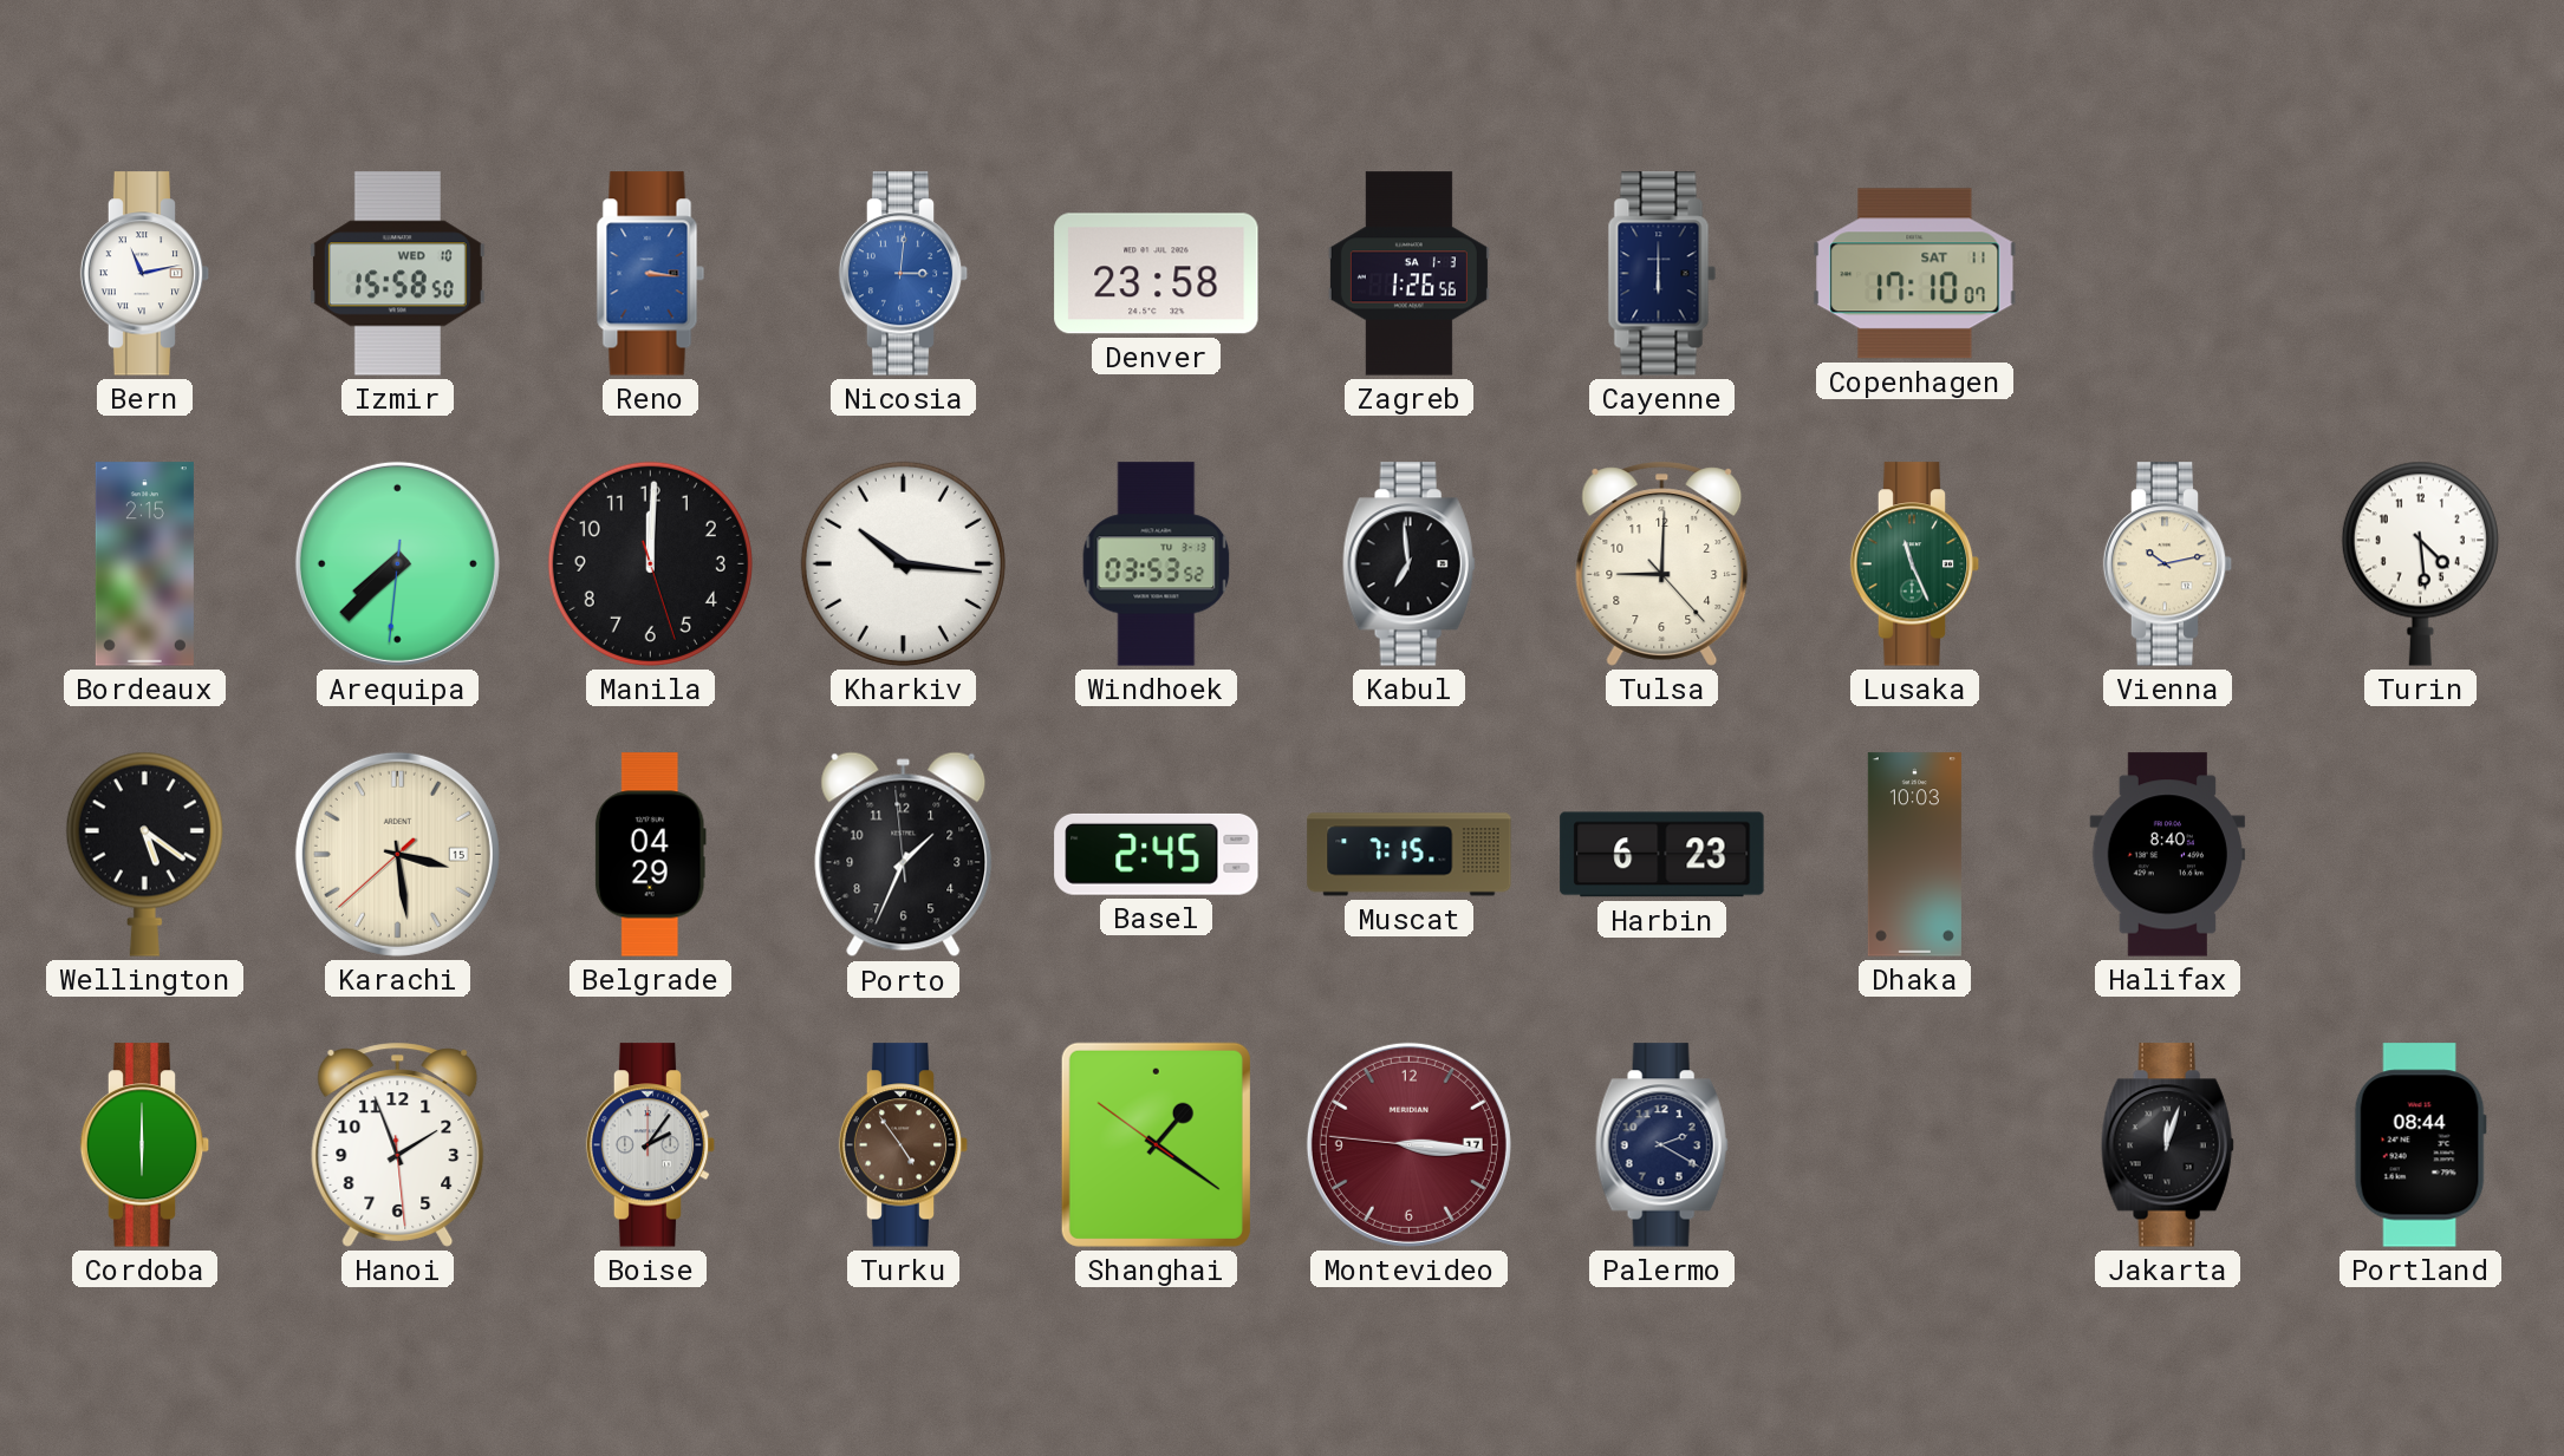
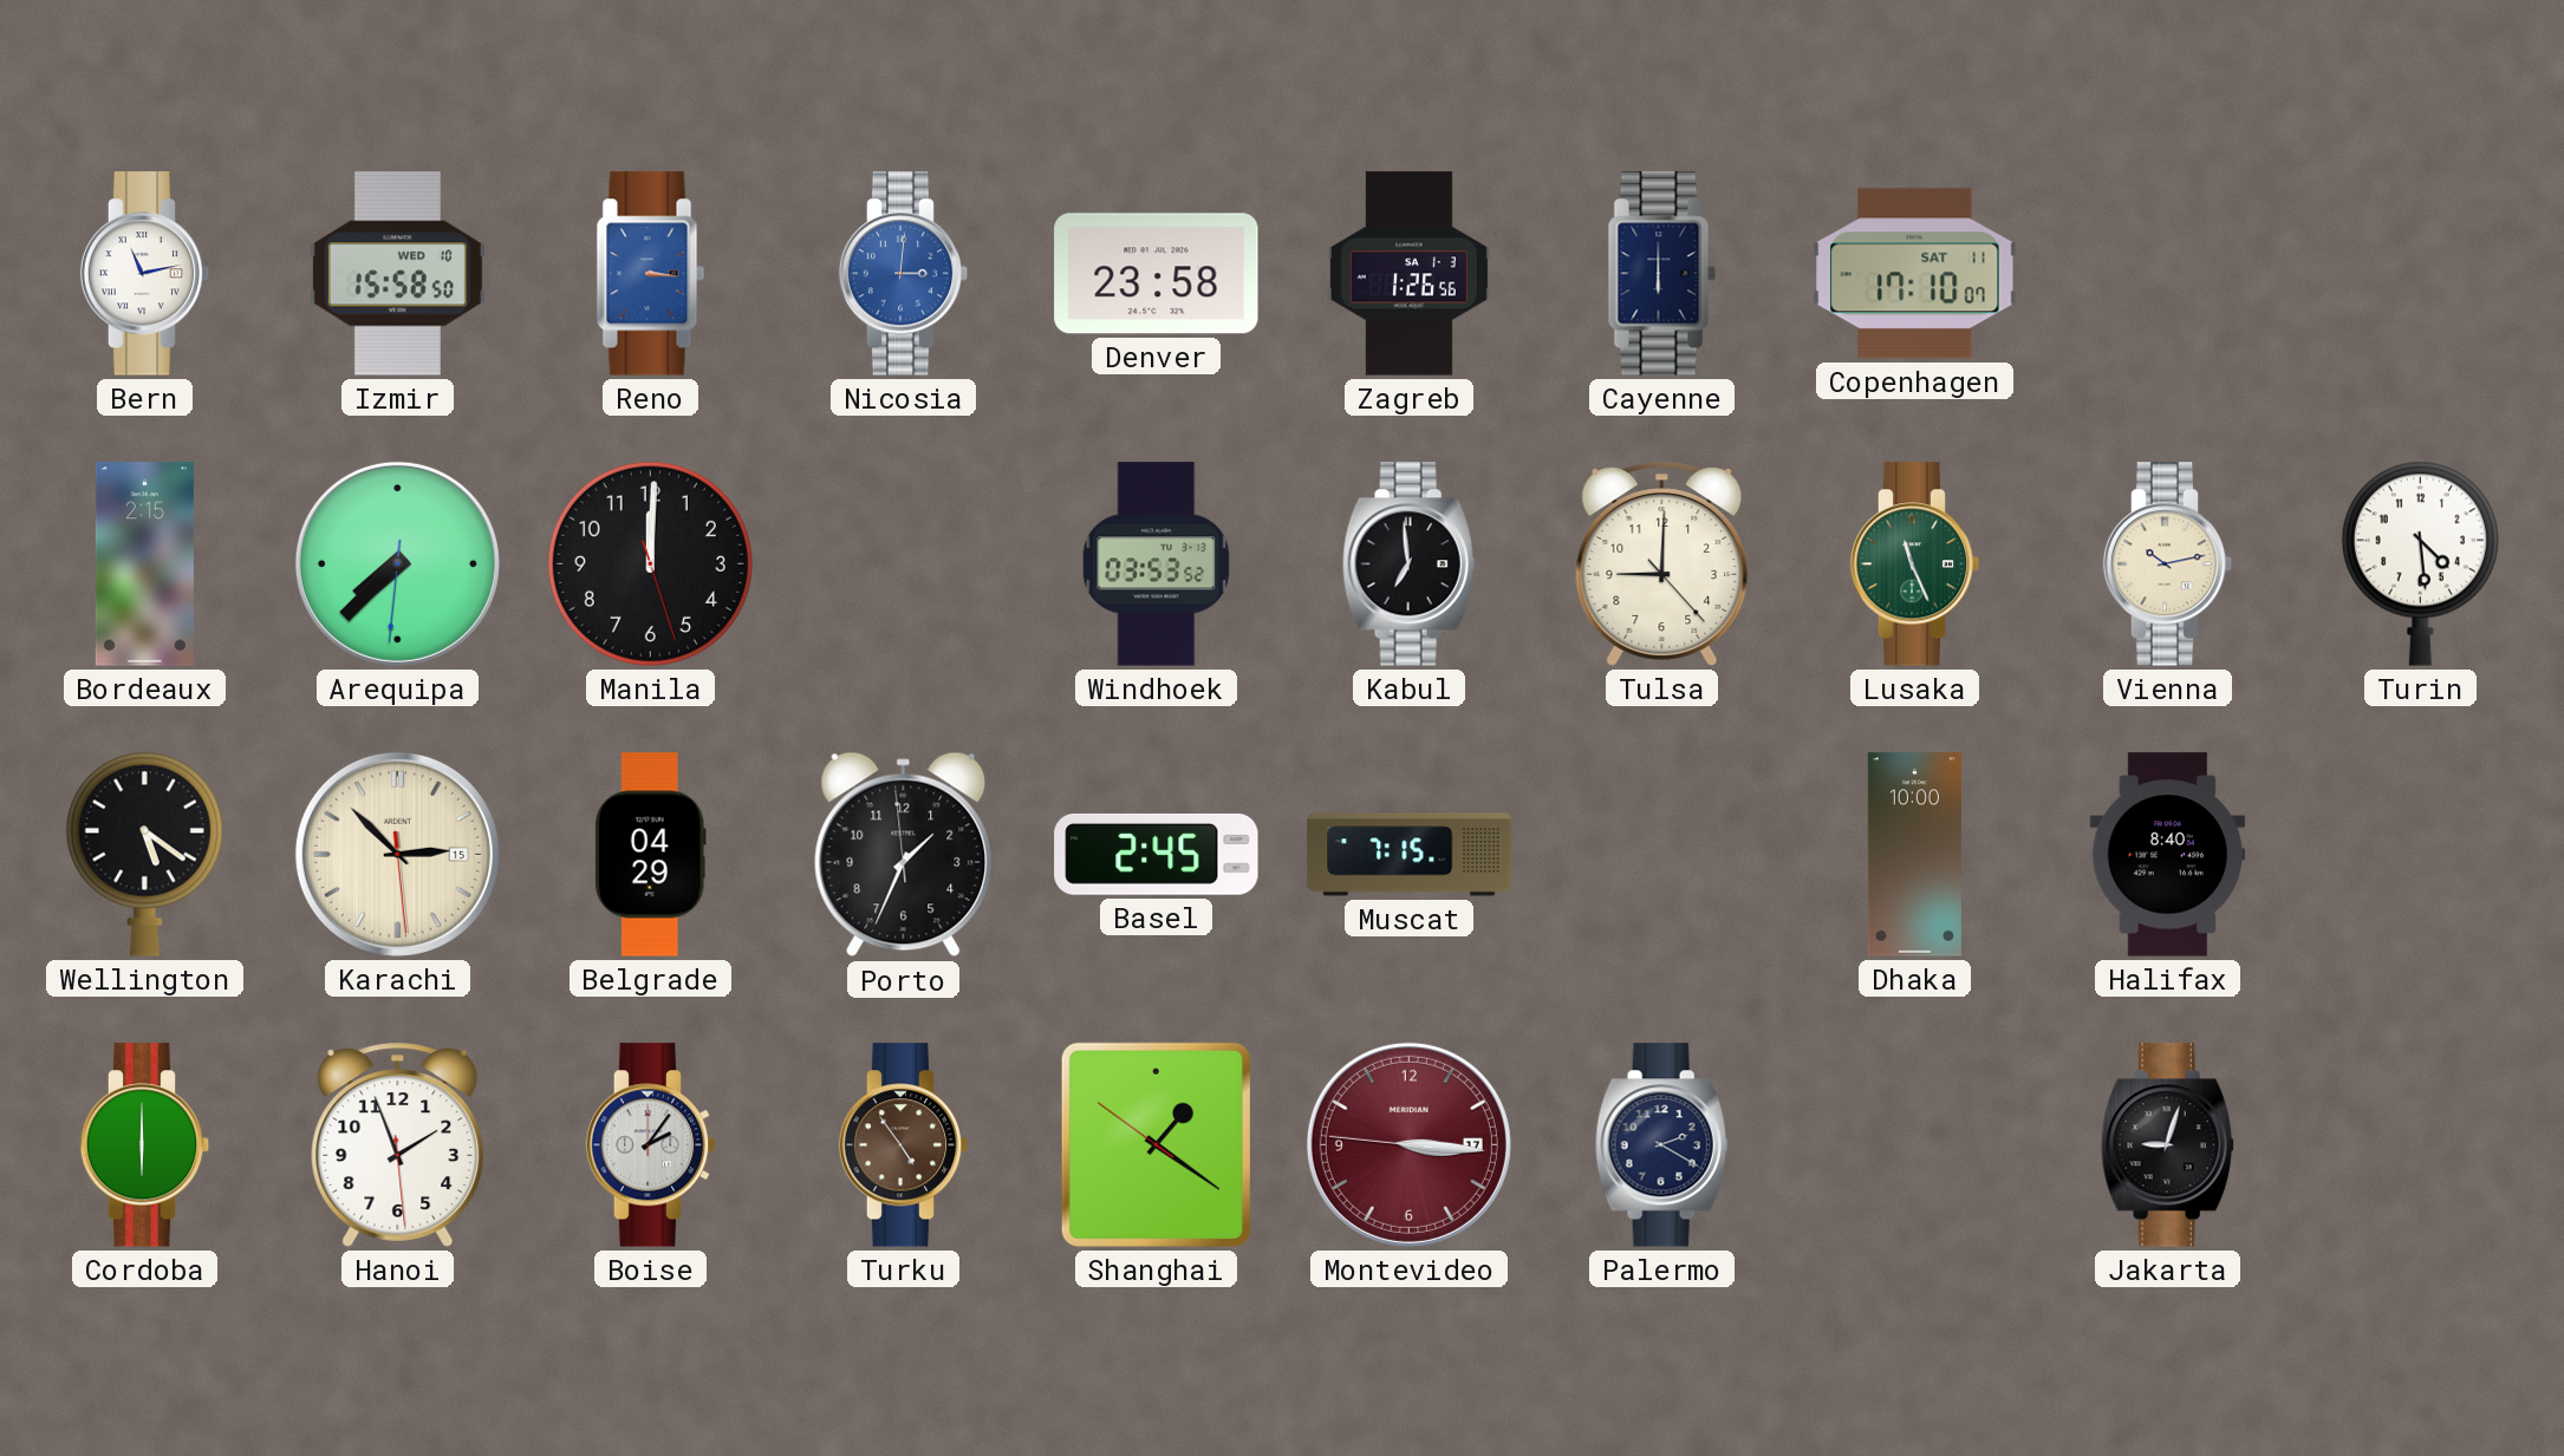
Kharkiv: 10:16 -> none (903, 563)
Karachi: 3:28 -> 2:52 (397, 854)
Harbin: 6:23 -> none (1662, 855)
Dhaka: 10:03 -> 10:00 (1914, 855)
Jakarta: 12:03 -> 9:03 (2167, 1145)
Portland: 08:44 -> none (2420, 1145)
